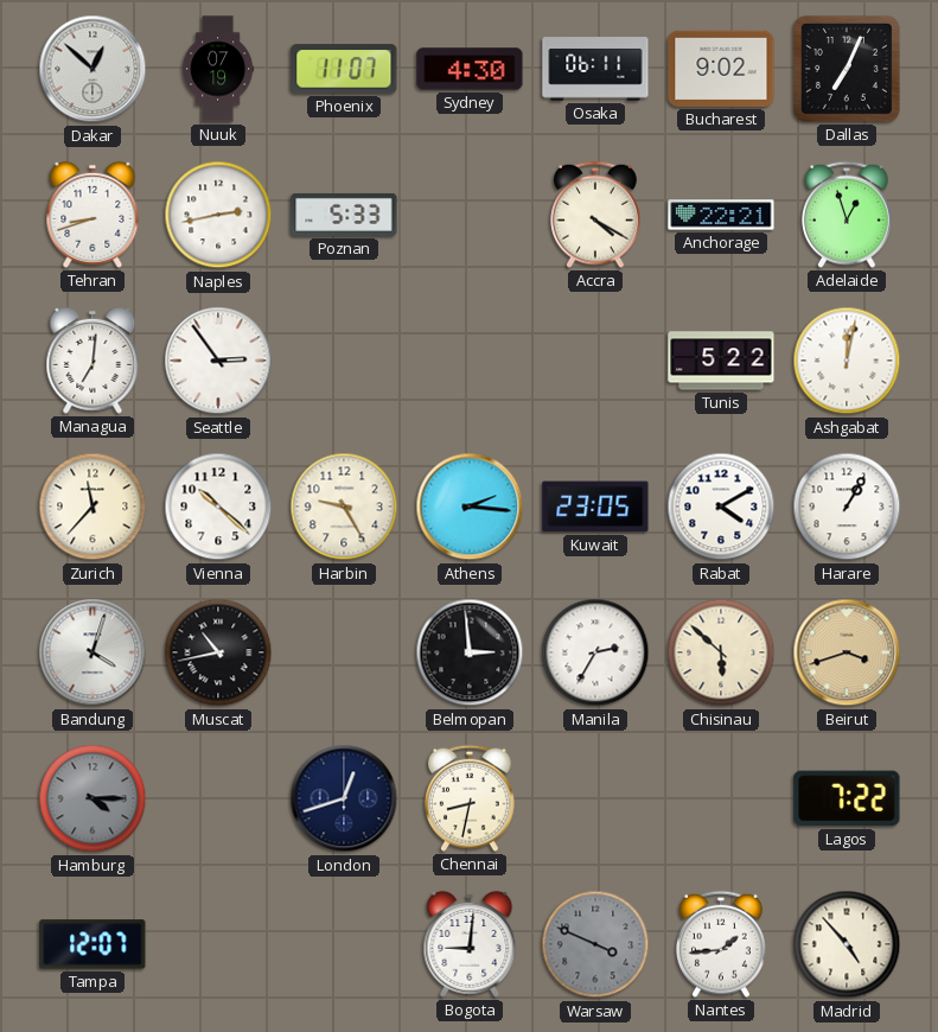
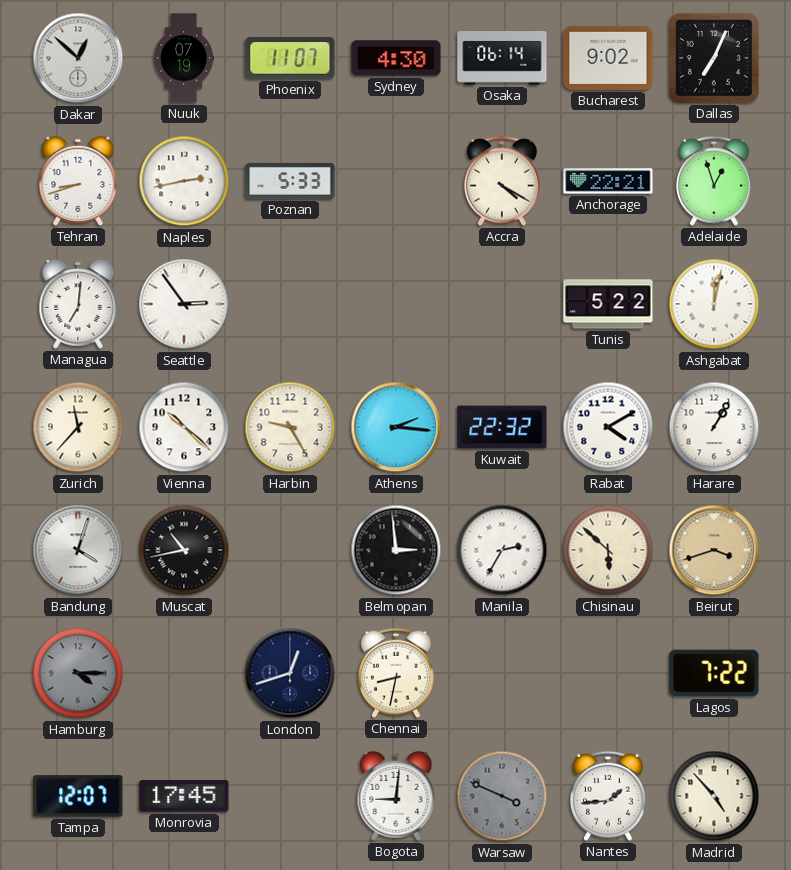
Osaka: 06:11 -> 06:14 (502, 58)
Kuwait: 23:05 -> 22:32 (502, 427)
Monrovia: none -> 17:45 (184, 796)
